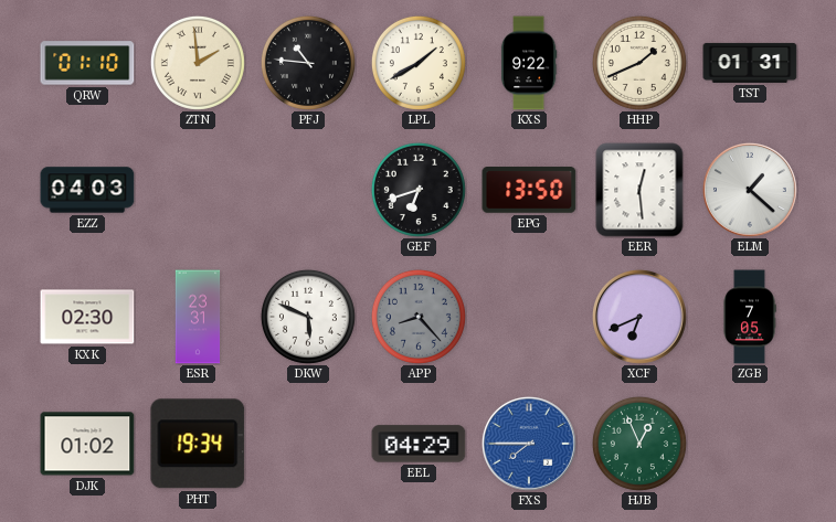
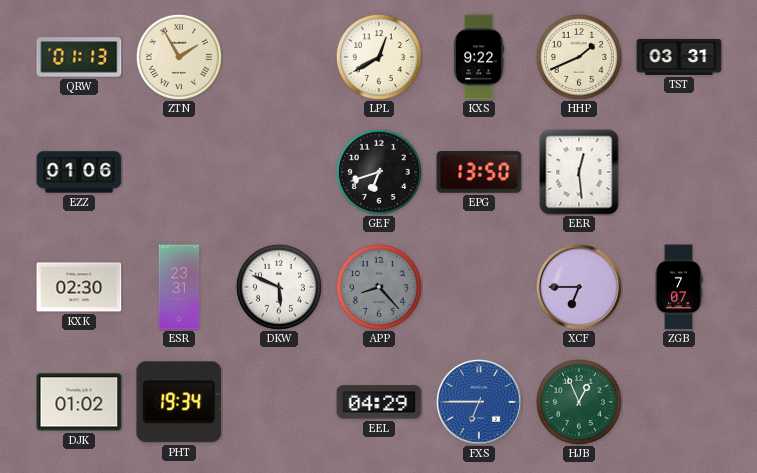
QRW: 01:10 -> 01:13 (79, 57)
ZTN: 1:59 -> 1:55 (179, 57)
PFJ: 10:46 -> none (308, 63)
LPL: 1:40 -> 12:40 (379, 57)
TST: 01:31 -> 03:31 (679, 57)
EZZ: 04:03 -> 01:06 (79, 172)
ELM: 1:22 -> none (750, 190)
XCF: 6:41 -> 6:45 (579, 287)
ZGB: 7:05 -> 7:07 (679, 287)
FXS: 7:45 -> 6:45 (479, 402)
